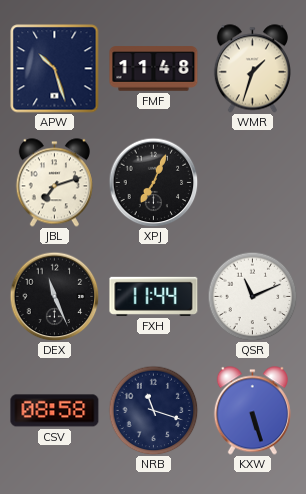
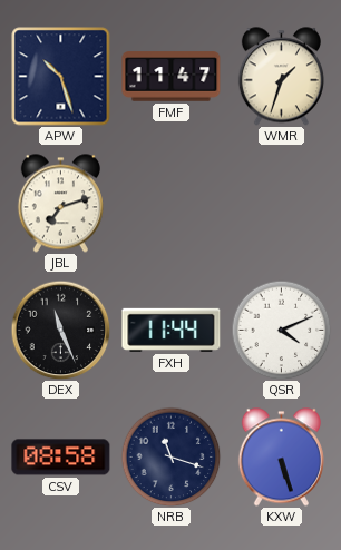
FMF: 11:48 -> 11:47 (172, 77)
XPJ: 7:04 -> none (153, 182)
QSR: 11:11 -> 4:11 (281, 330)
